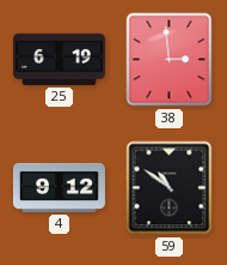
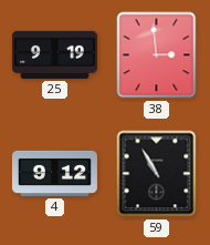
25: 6:19 -> 9:19 (54, 54)
59: 10:51 -> 10:55 (157, 174)
